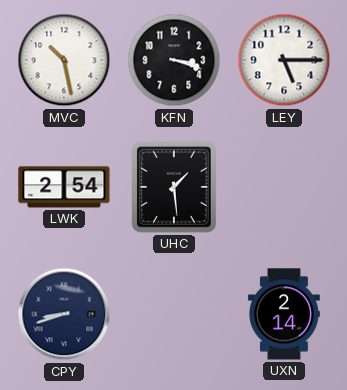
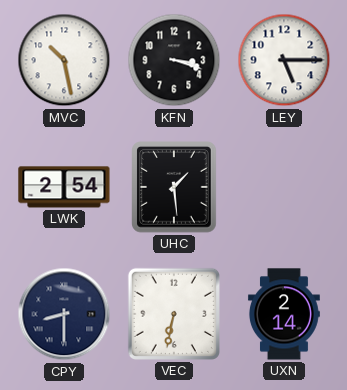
CPY: 8:42 -> 8:30 (64, 314)
VEC: none -> 6:32 (174, 314)
